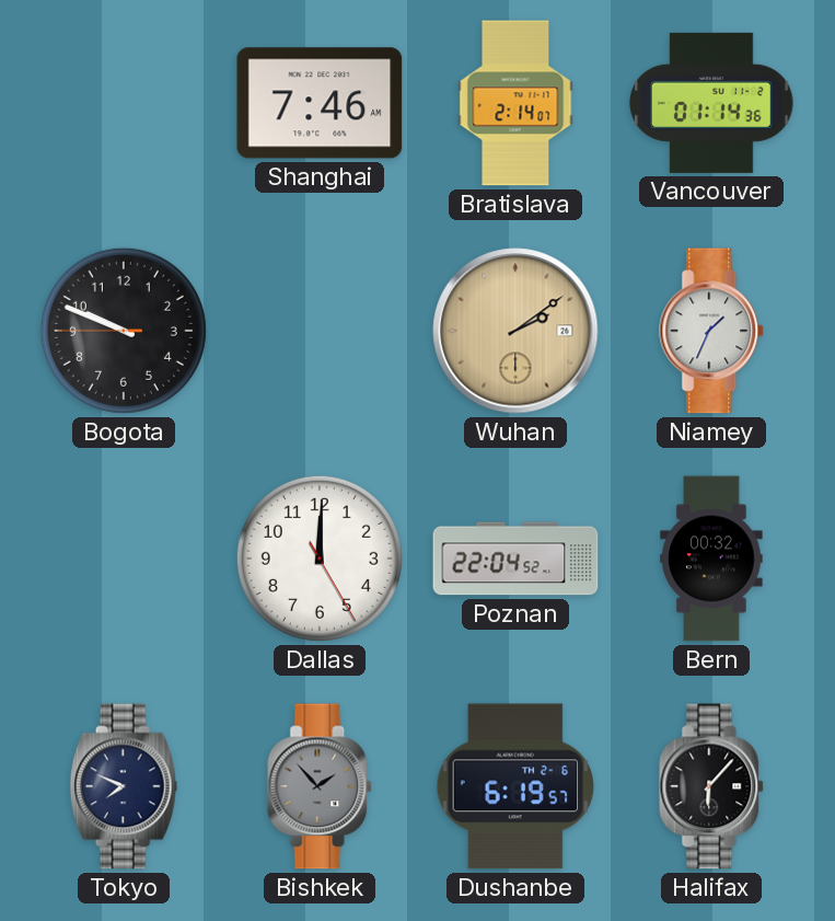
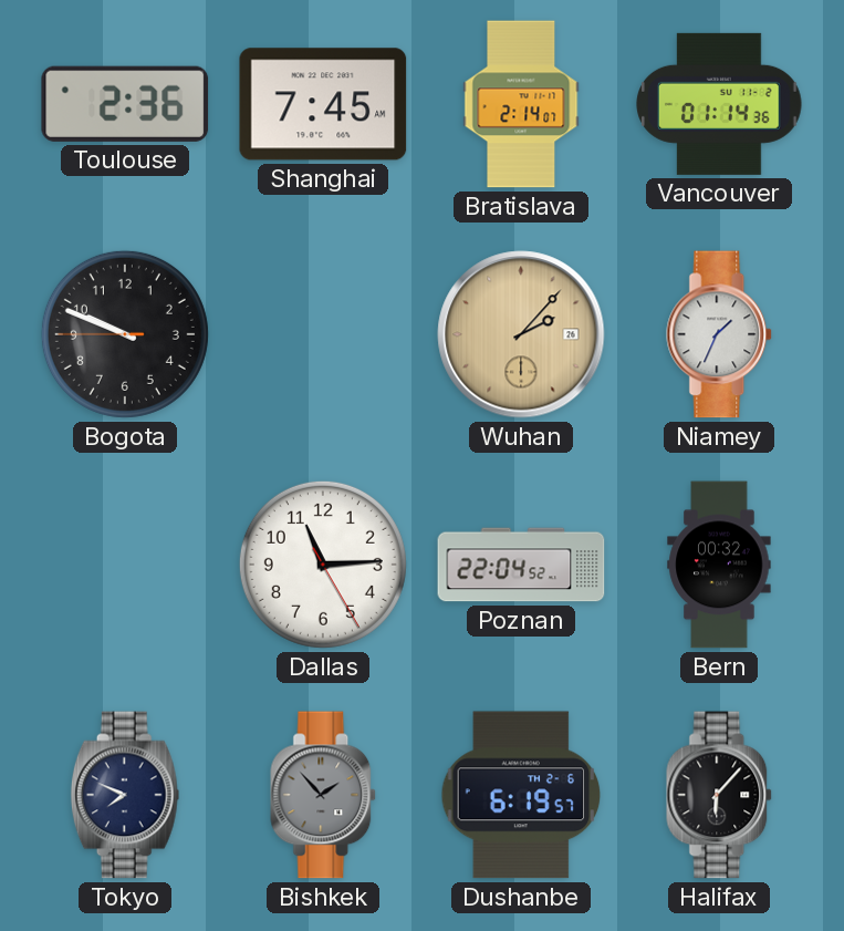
Toulouse: none -> 2:36 (125, 104)
Shanghai: 7:46 -> 7:45 (323, 104)
Wuhan: 2:09 -> 2:07 (521, 334)
Dallas: 12:00 -> 11:14 (323, 565)
